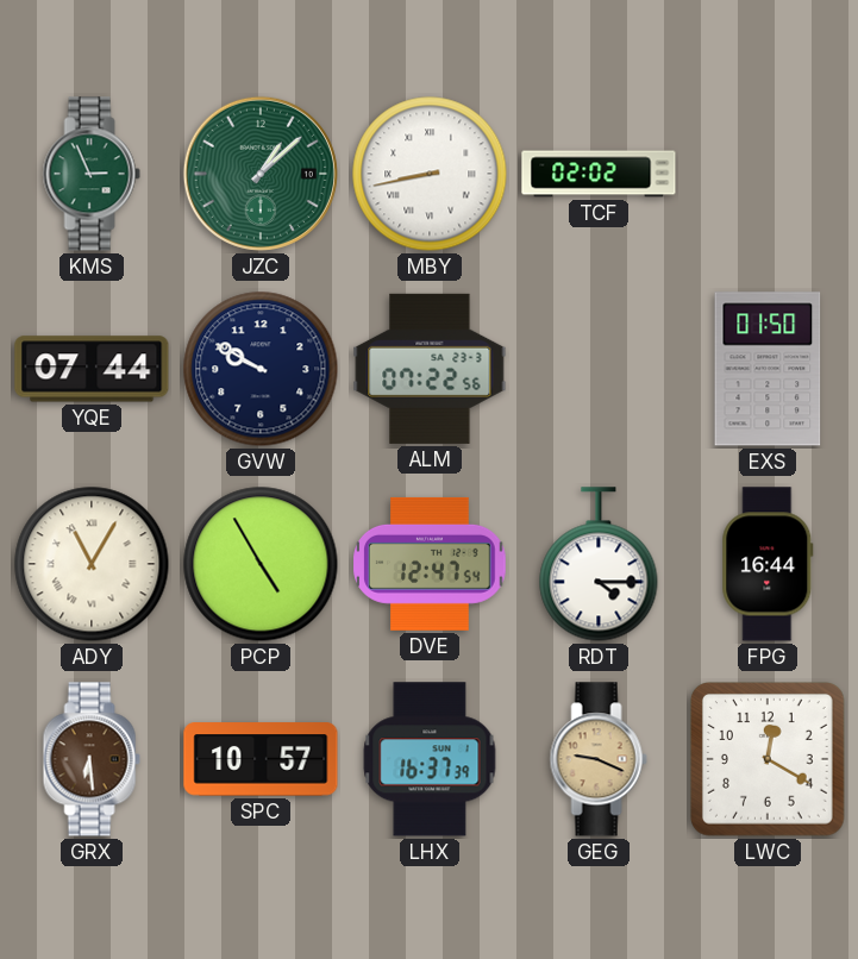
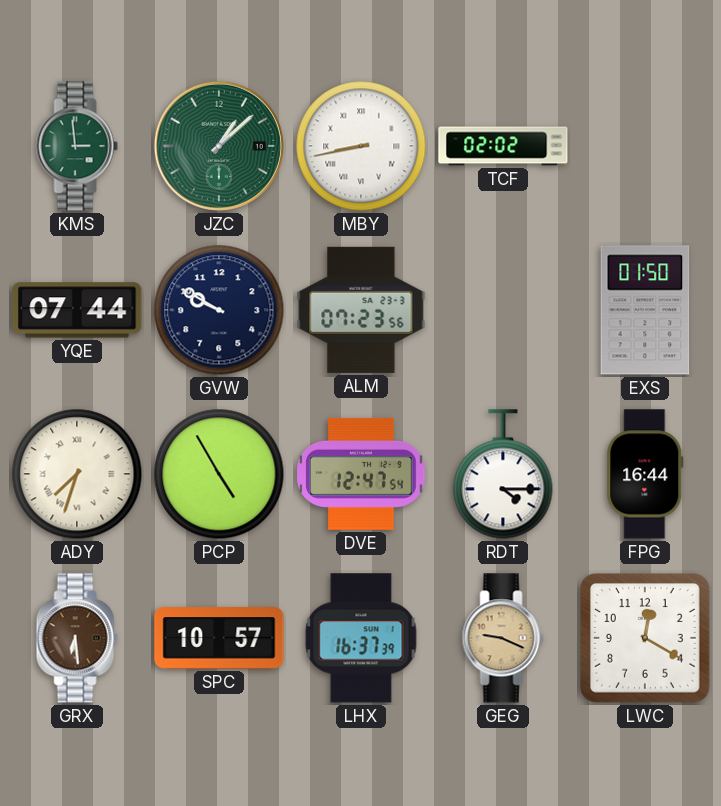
KMS: 2:56 -> 2:59 (77, 146)
ALM: 07:22 -> 07:23 (361, 310)
ADY: 11:05 -> 7:33 (77, 474)
